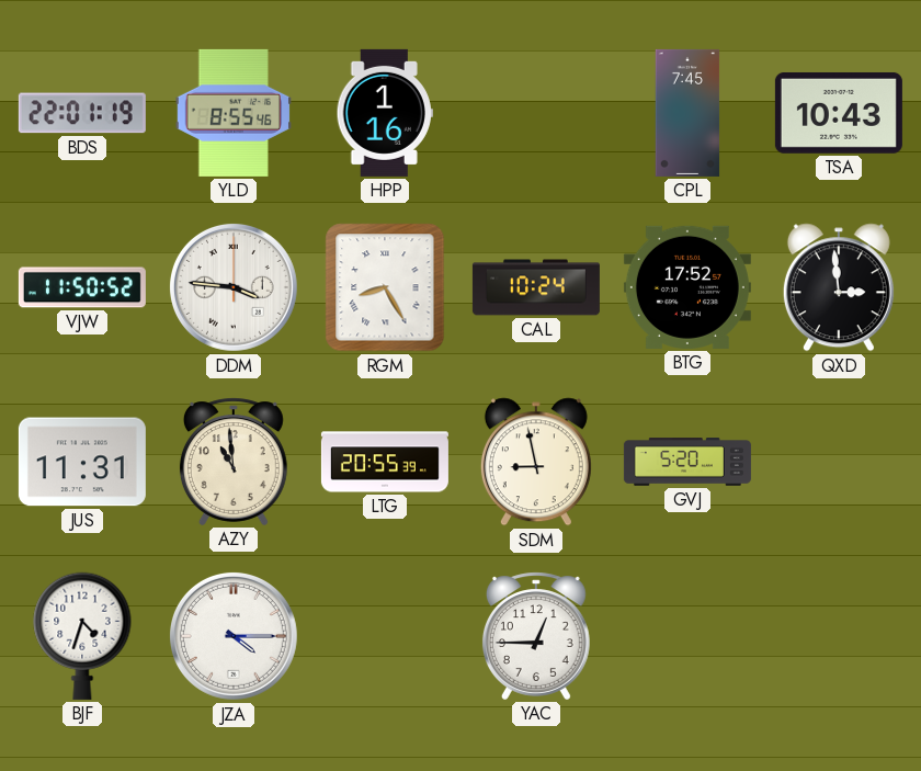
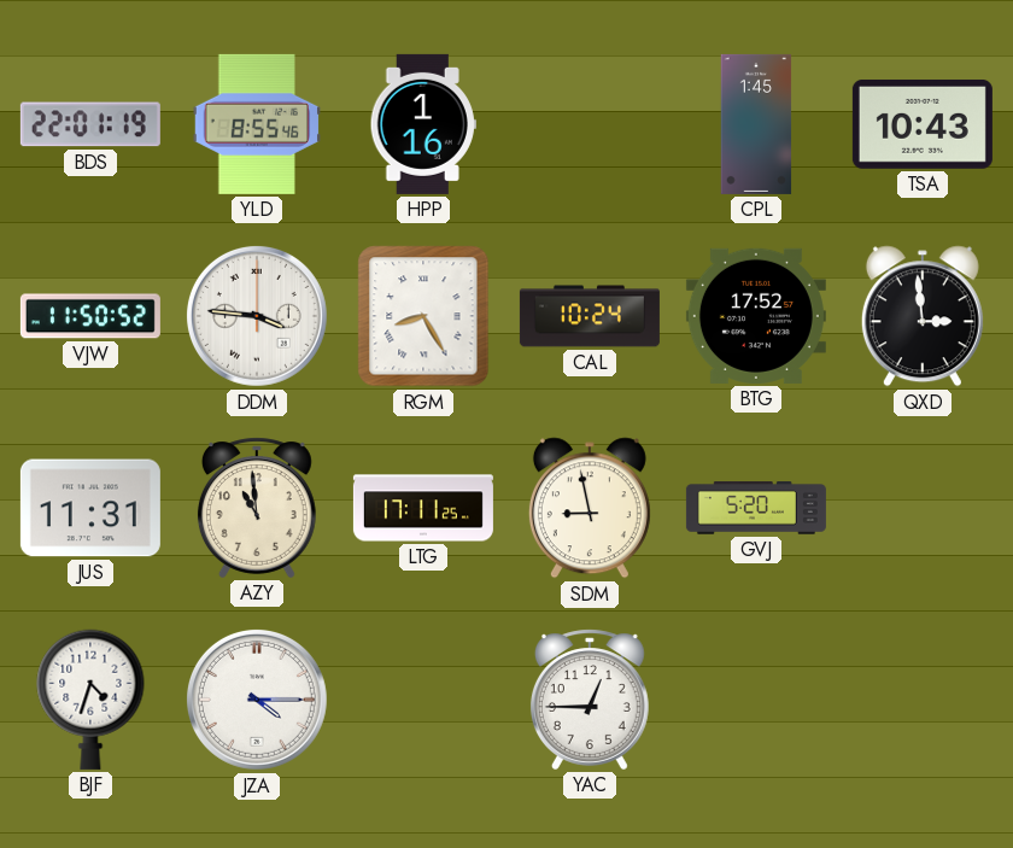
CPL: 7:45 -> 1:45 (756, 124)
LTG: 20:55 -> 17:11 (423, 508)
